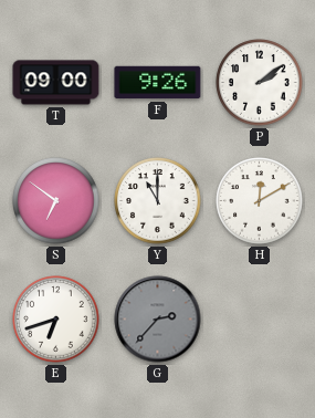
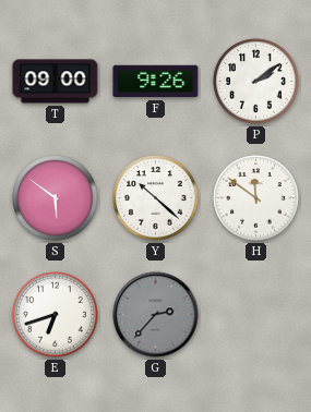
S: 6:51 -> 5:51 (56, 198)
Y: 11:00 -> 10:22 (156, 198)
H: 12:10 -> 11:51 (256, 198)
